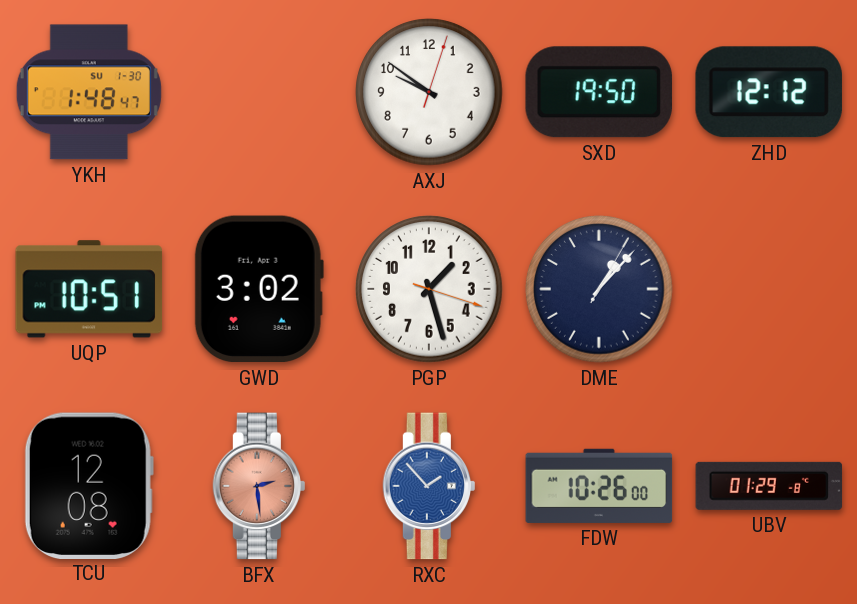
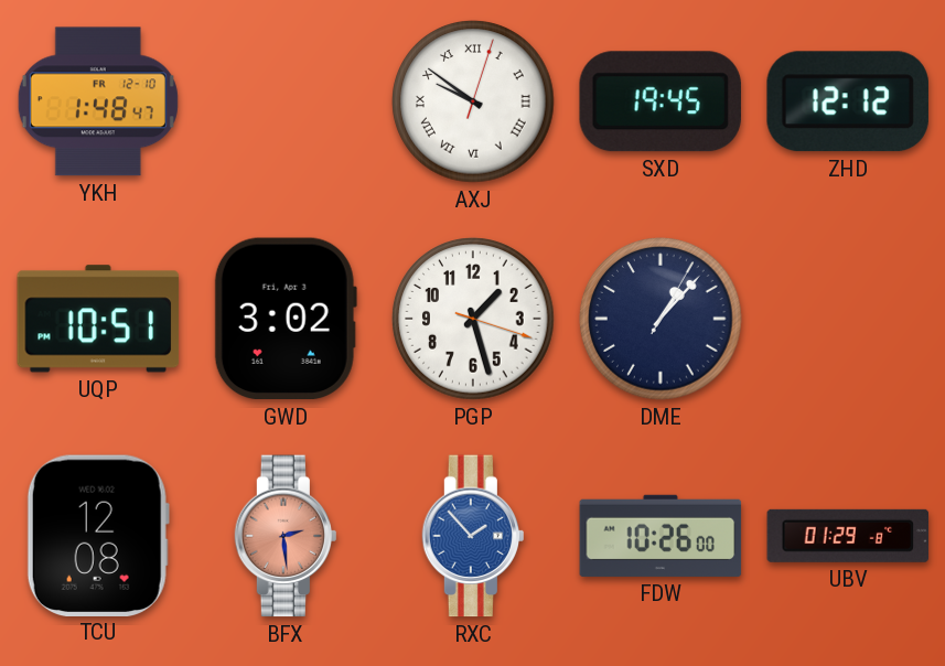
YKH date: SU 1-30 -> FR 12-10 (98, 101)
AXJ numerals: Arabic -> Roman (473, 101)
SXD: 19:50 -> 19:45 (661, 101)
